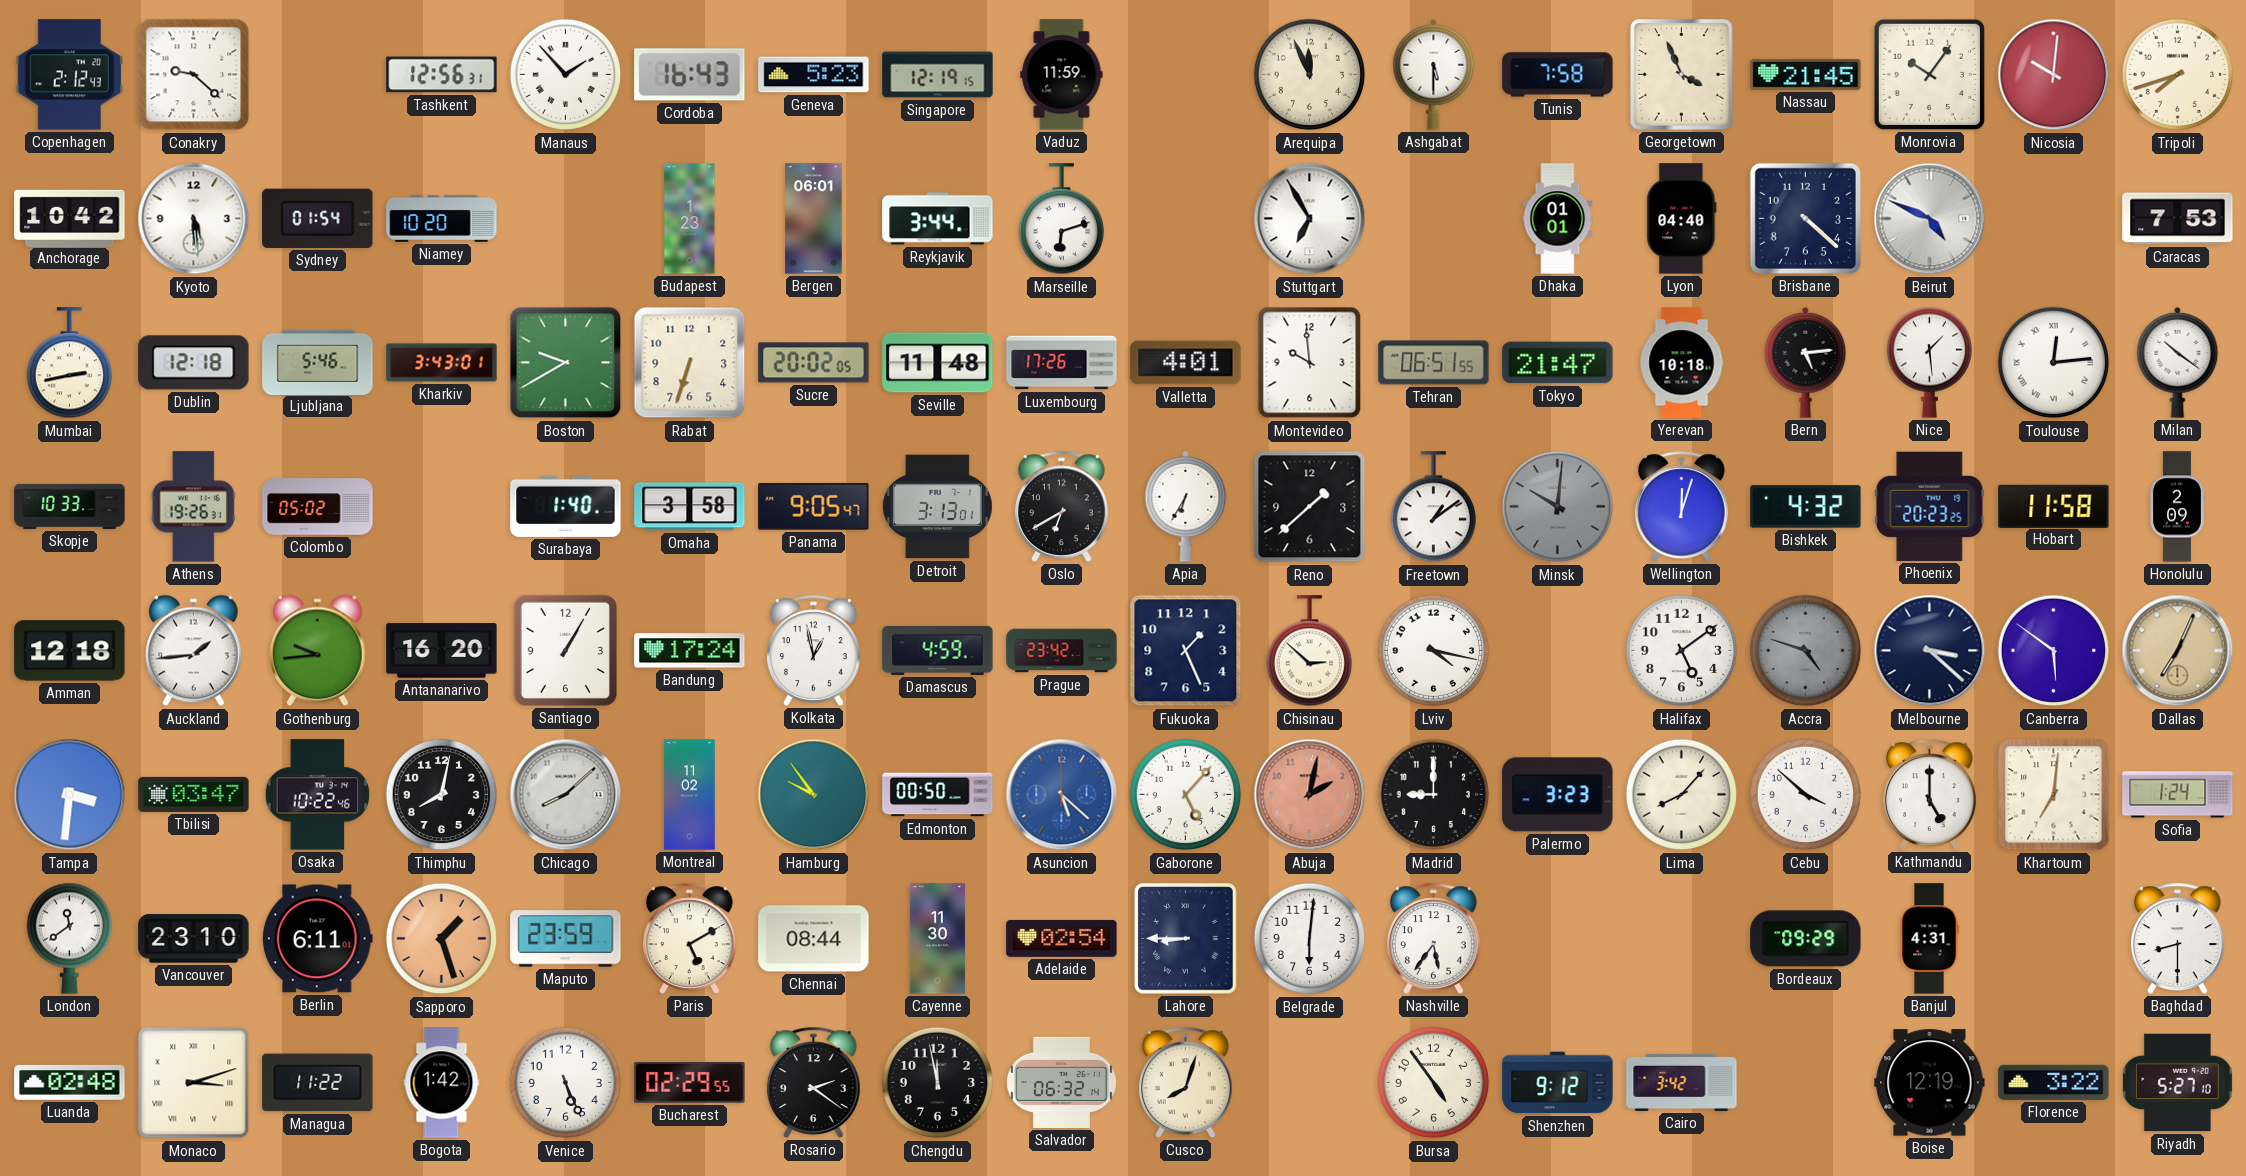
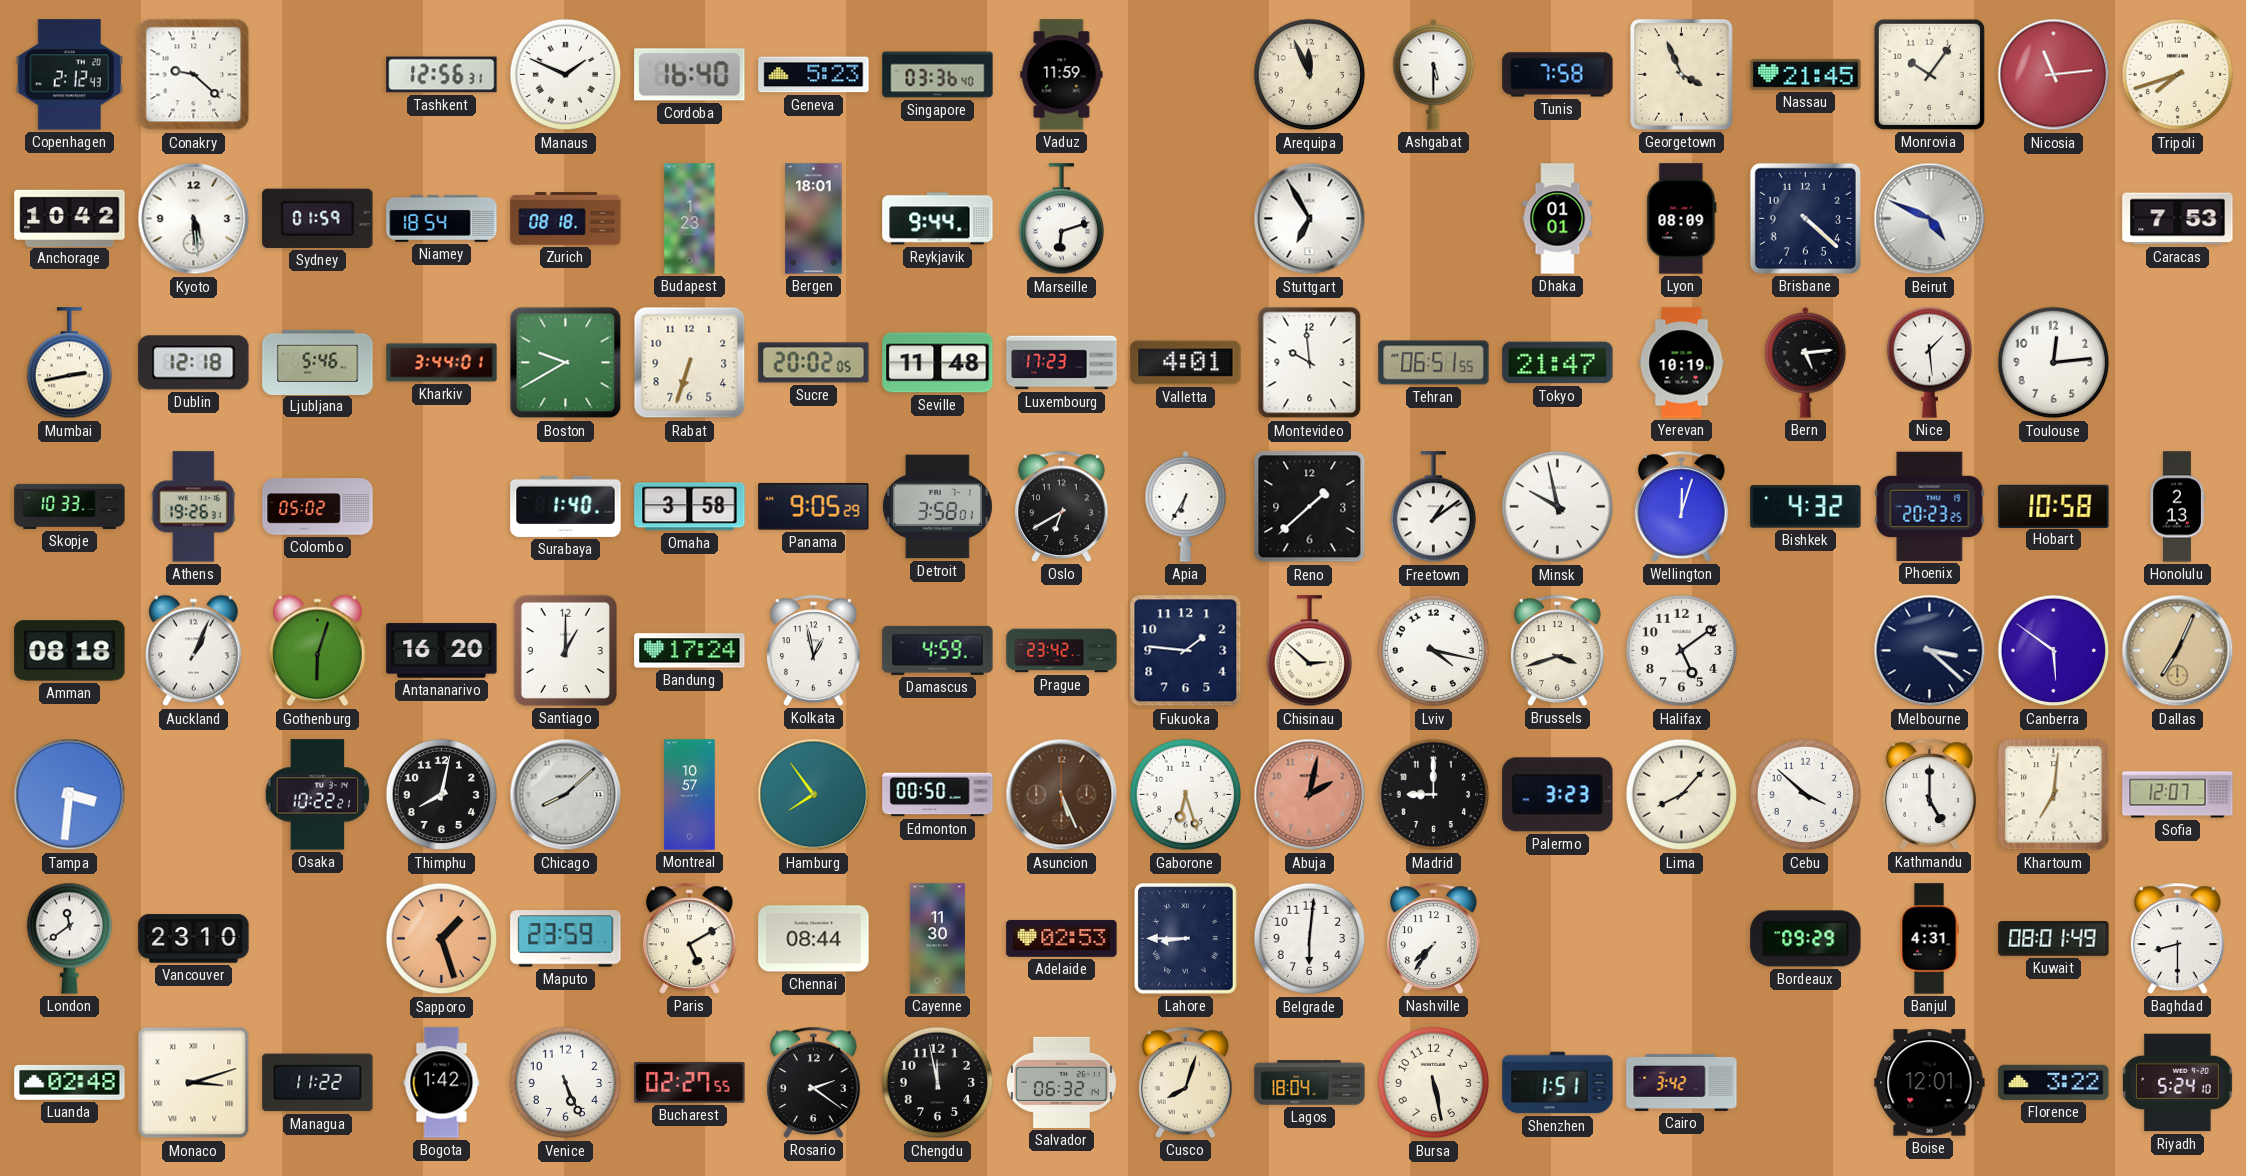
Manaus: 1:53 -> 1:49 (566, 75)
Cordoba: 16:43 -> 16:40 (690, 75)
Singapore: 12:19 -> 03:36 (938, 75)
Nicosia: 10:01 -> 11:14 (2054, 75)
Sydney: 01:54 -> 01:59 (318, 218)
Niamey: 10:20 -> 18:54 (442, 218)
Zurich: none -> 08:18 (566, 219)
Bergen: 06:01 -> 18:01 (814, 219)
Reykjavik: 3:44 -> 9:44 (938, 219)
Lyon: 04:40 -> 08:09 (1682, 219)
Kharkiv: 3:43 -> 3:44 (442, 363)
Luxembourg: 17:26 -> 17:23 (1062, 363)
Yerevan: 10:18 -> 10:19 (1682, 363)
Toulouse numerals: Roman -> Arabic (2054, 363)
Milan: 10:21 -> none (2178, 362)
Panama: 9:05:47 -> 9:05:29 (814, 507)
Detroit: 3:13 -> 3:58 (937, 507)
Minsk: 10:01 -> 9:58 (1558, 507)
Minsk dial: grey -> white (1558, 507)
Hobart: 11:58 -> 10:58 (2054, 506)
Honolulu: 2:09 -> 2:13 (2177, 507)
Amman: 12:18 -> 08:18 (70, 651)
Auckland: 1:44 -> 1:04 (194, 651)
Gothenburg: 9:44 -> 6:03 (318, 651)
Santiago: 1:05 -> 1:00 (565, 650)
Fukuoka: 1:26 -> 1:46 (1186, 651)
Brussels: none -> 3:42 (1558, 650)
Accra: 4:48 -> none (1806, 651)
Tbilisi: 03:47 -> none (194, 794)
Osaka: 10:22:46 -> 10:22:21 (318, 795)
Montreal: 11:02 -> 10:57 (690, 795)
Hamburg: 9:54 -> 7:54 (814, 795)
Asuncion: 5:22 -> 5:26 (1062, 795)
Asuncion dial: blue -> brown (1062, 795)
Gaborone: 5:07 -> 6:27 (1186, 795)
Sofia: 1:24 -> 12:07 (2178, 795)
Berlin: 6:11 -> none (317, 939)
Adelaide: 02:54 -> 02:53 (1062, 938)
Nashville: 5:36 -> 7:36 (1434, 938)
Kuwait: none -> 08:01 (2054, 939)
Bucharest: 02:29 -> 02:27 (690, 1083)
Lagos: none -> 18:04 (1310, 1083)
Bursa: 4:54 -> 5:28 (1434, 1083)
Shenzhen: 9:12 -> 1:51 (1558, 1083)
Boise: 12:19 -> 12:01 (1930, 1083)
Riyadh: 5:27 -> 5:24 (2177, 1083)
